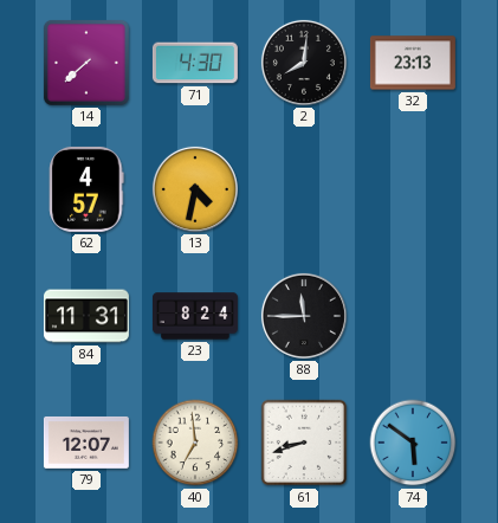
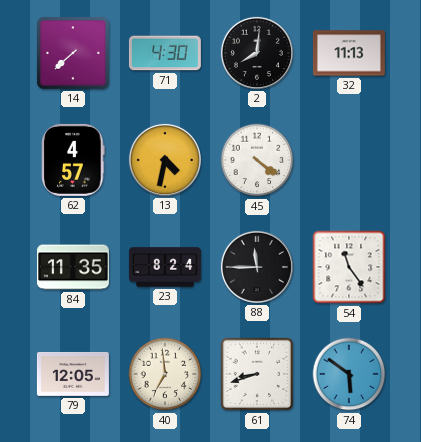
32: 23:13 -> 11:13 (349, 53)
45: none -> 4:21 (257, 160)
84: 11:31 -> 11:35 (73, 267)
54: none -> 11:24 (349, 267)
79: 12:07 -> 12:05 (73, 374)
